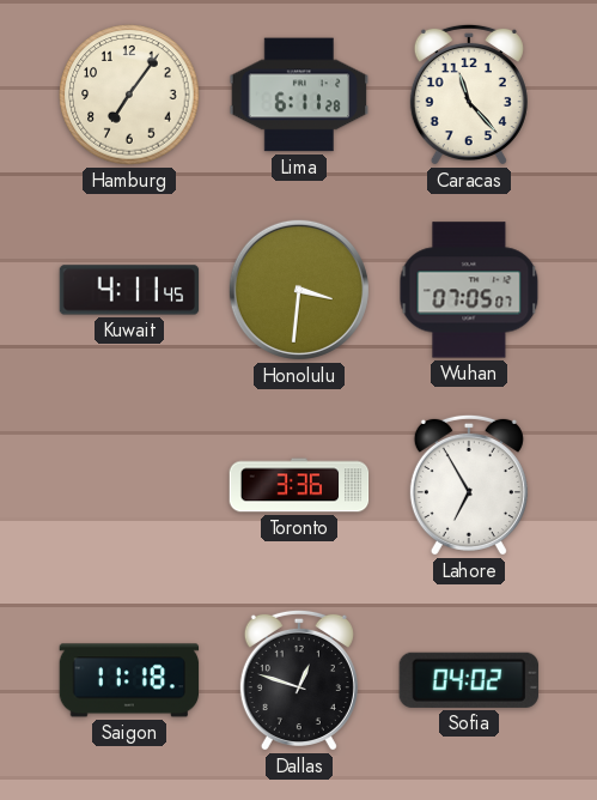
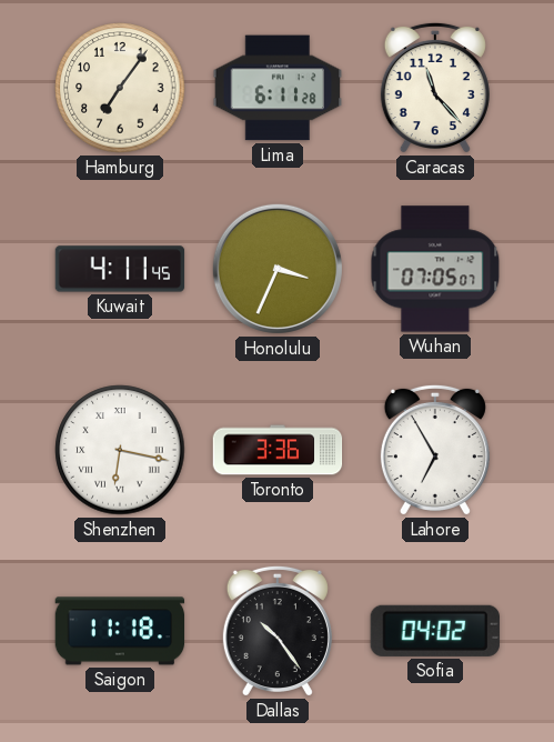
Honolulu: 3:31 -> 3:34 (278, 269)
Shenzhen: none -> 6:17 (120, 450)
Dallas: 12:48 -> 10:24 (278, 631)
